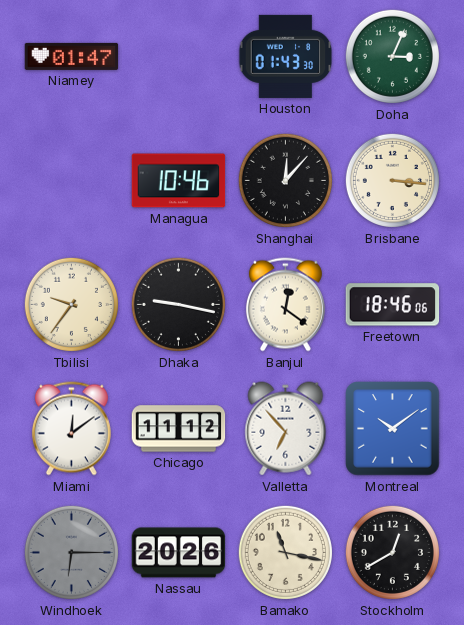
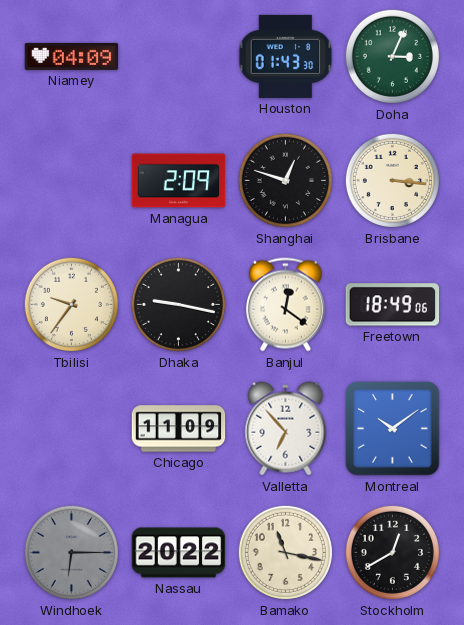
Niamey: 01:47 -> 04:09 (72, 56)
Managua: 10:46 -> 2:09 (179, 181)
Shanghai: 12:07 -> 12:48 (285, 180)
Freetown: 18:46 -> 18:49 (393, 305)
Miami: 12:09 -> none (71, 429)
Chicago: 11:12 -> 11:09 (179, 429)
Nassau: 20:26 -> 20:22 (179, 553)
